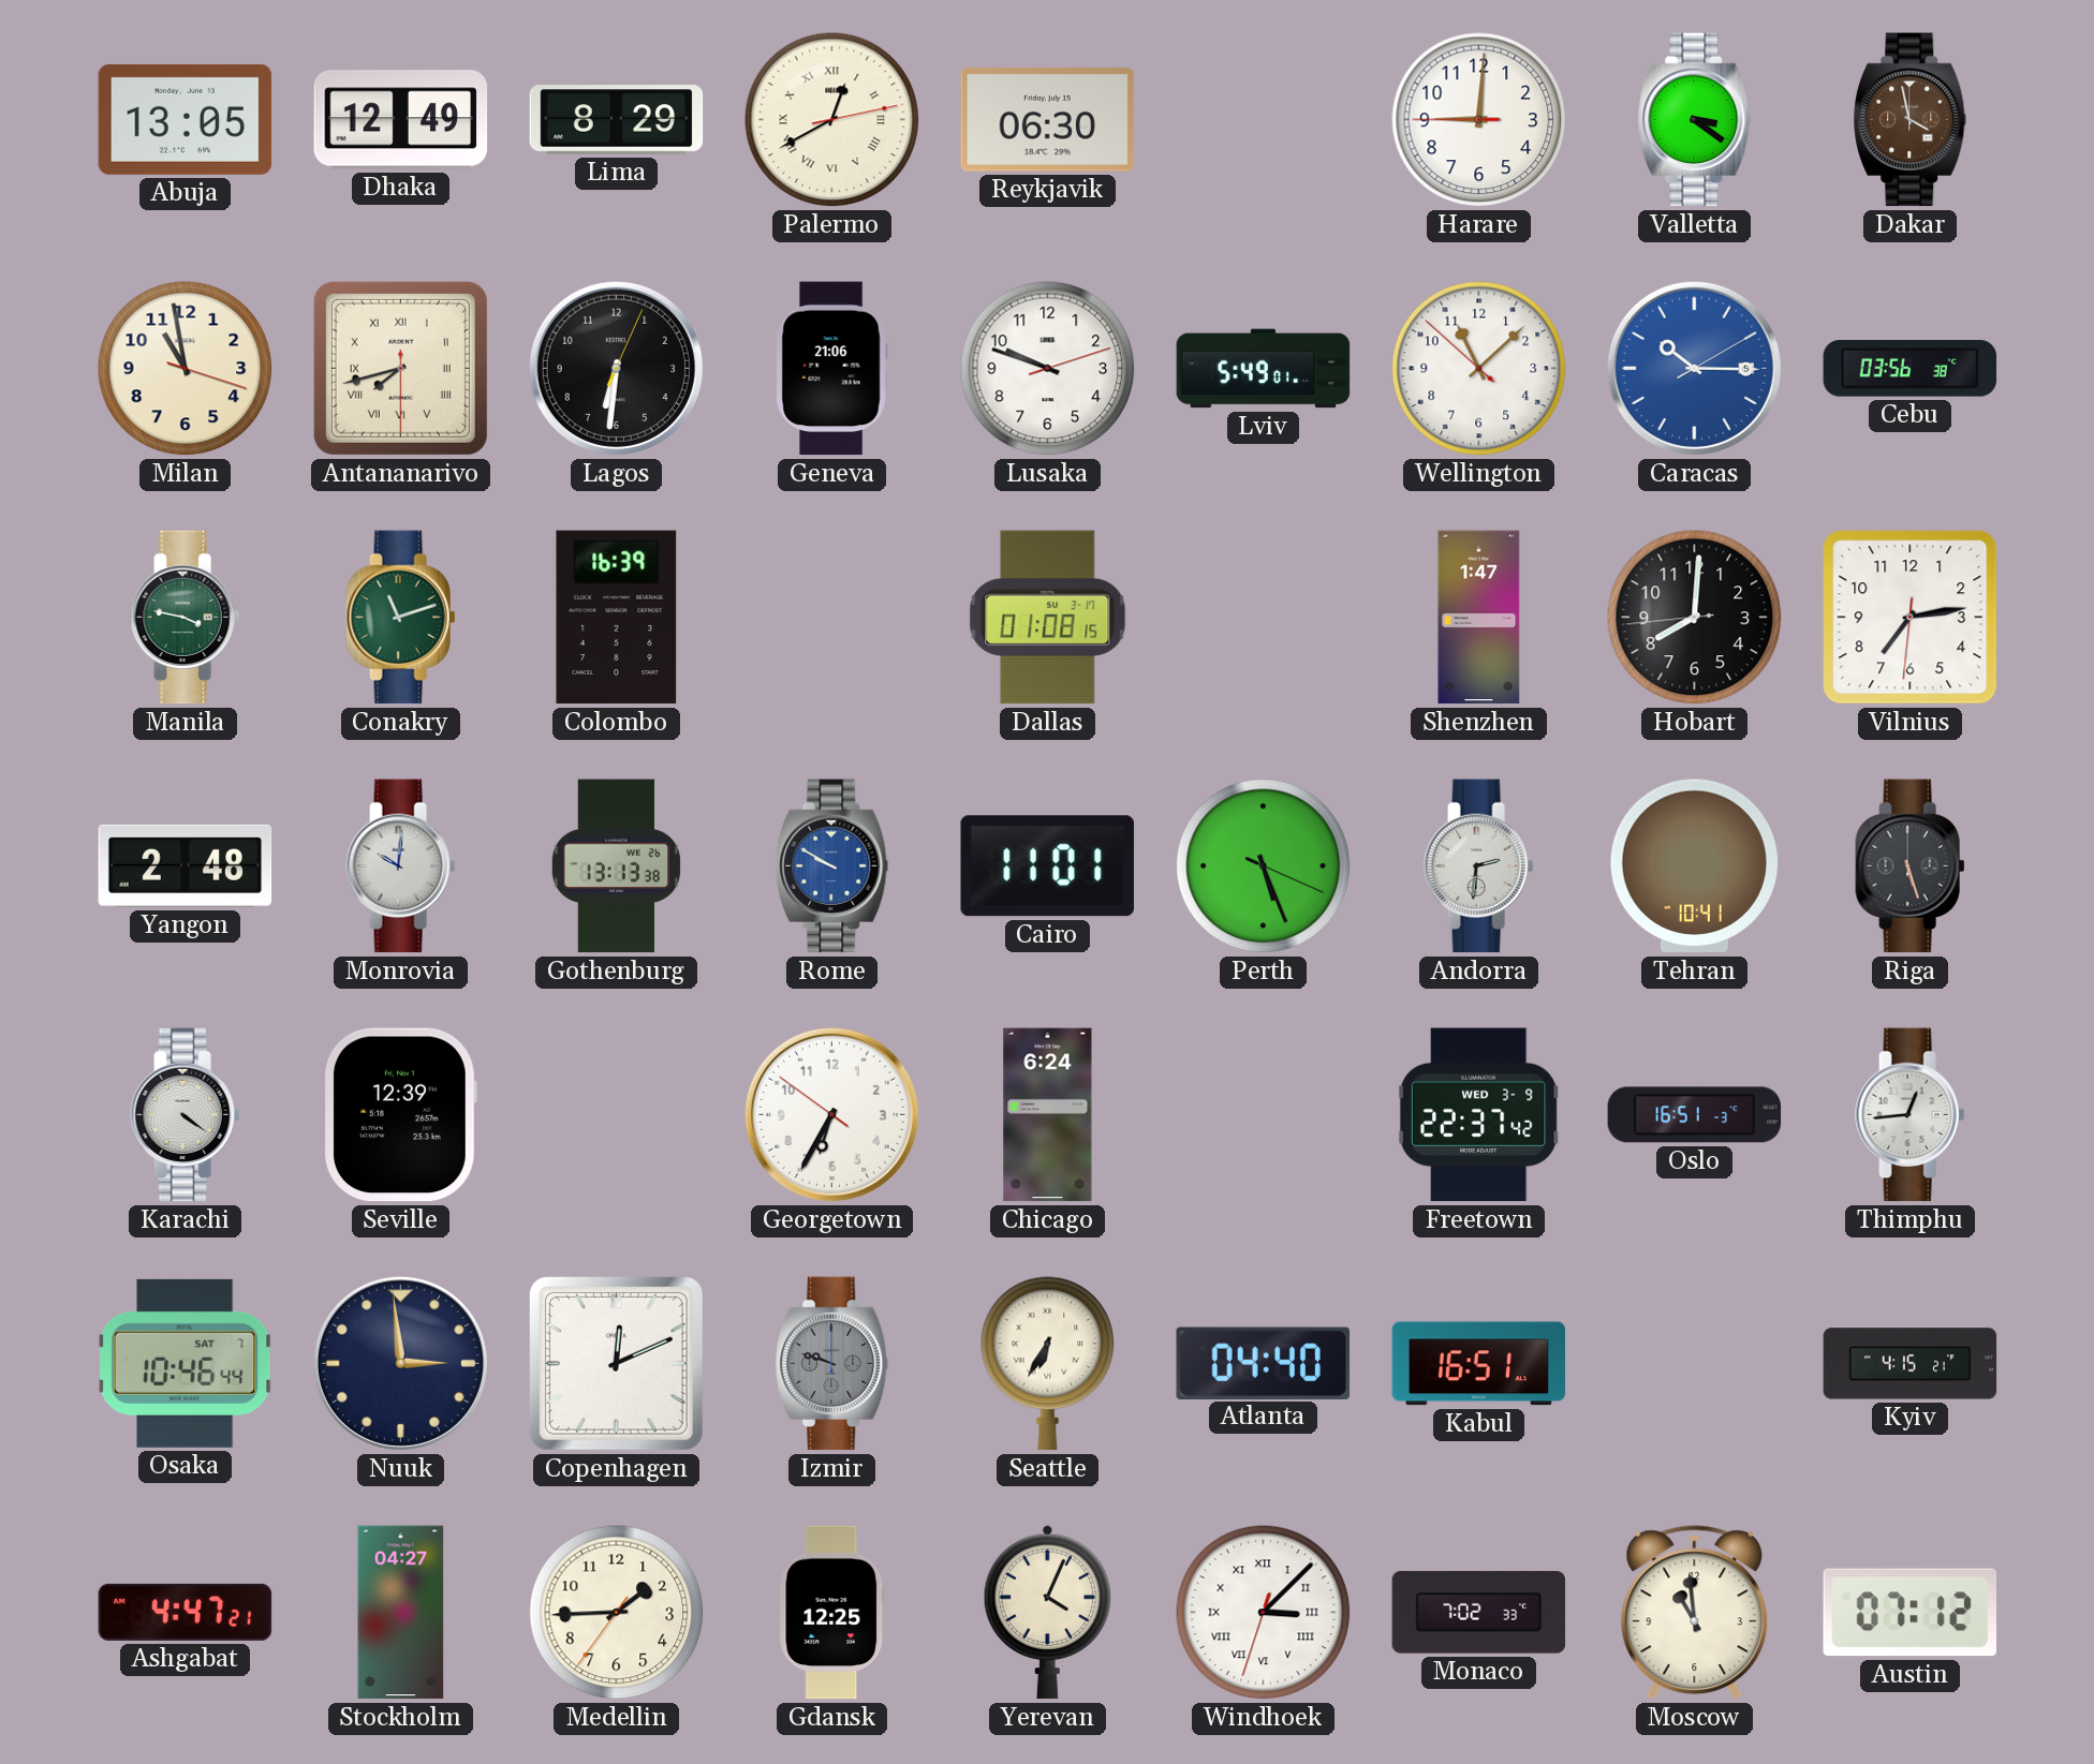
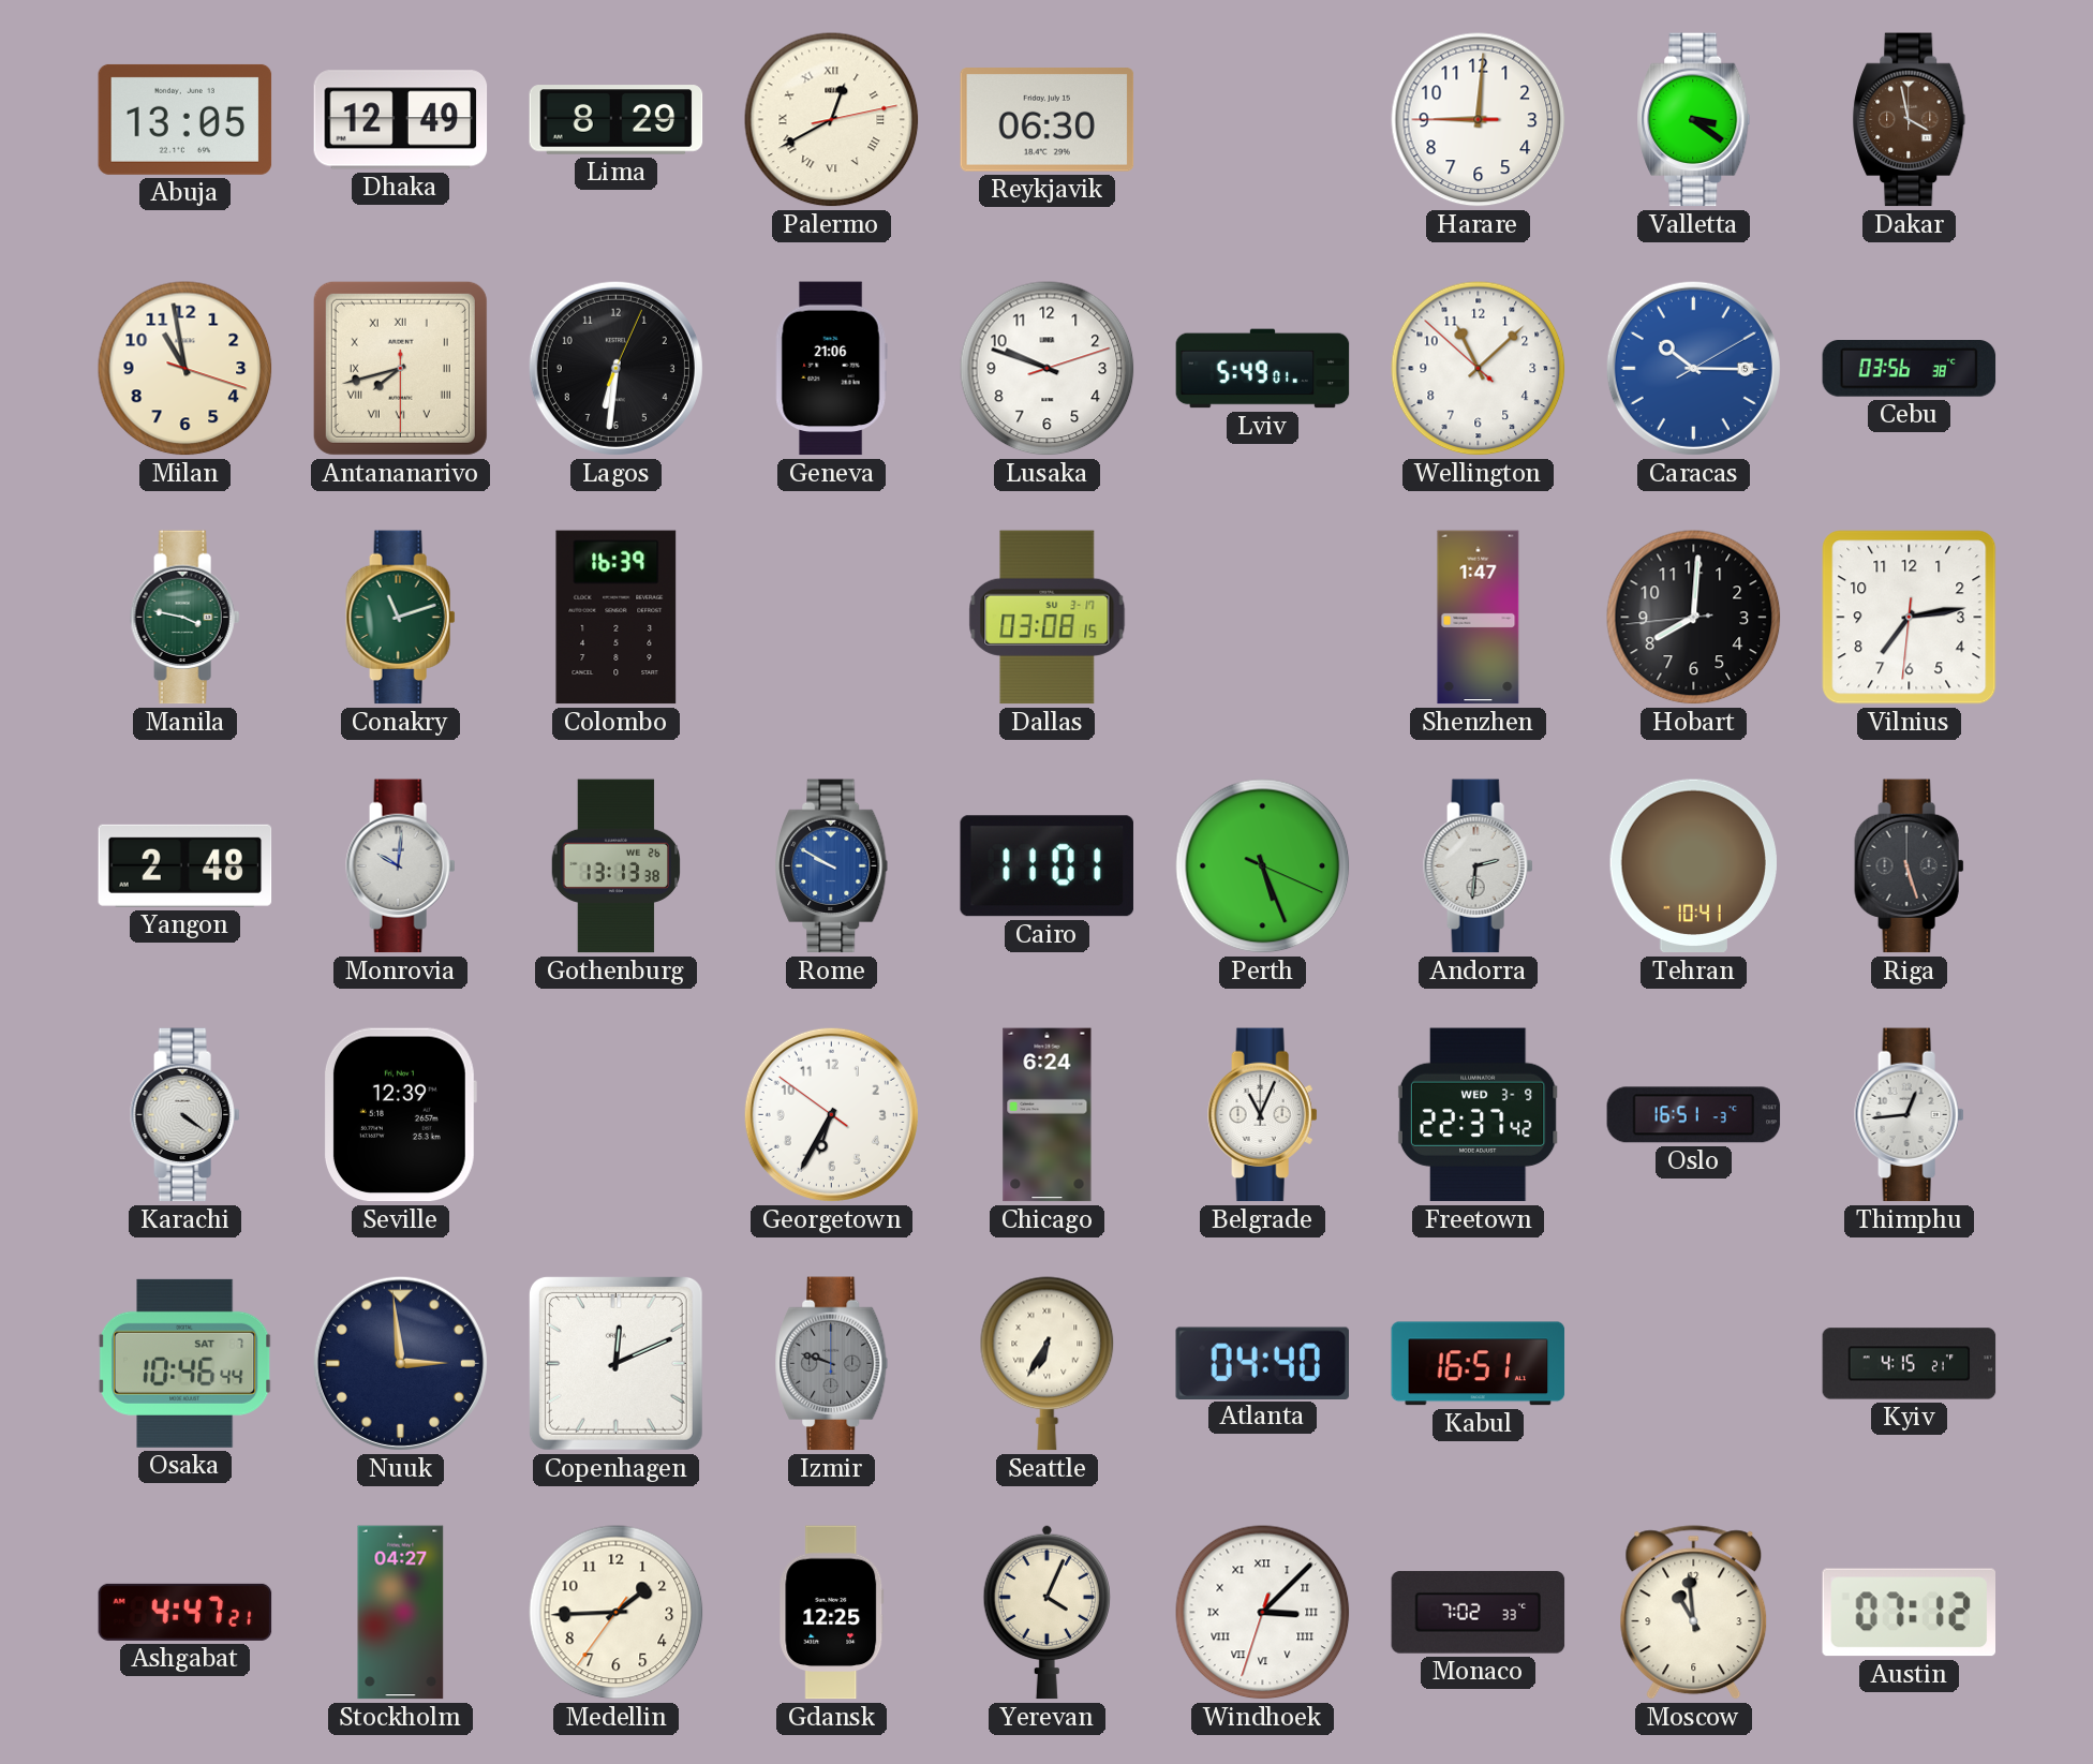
Dallas: 01:08 -> 03:08 (1048, 618)
Belgrade: none -> 11:04 (1263, 1115)
